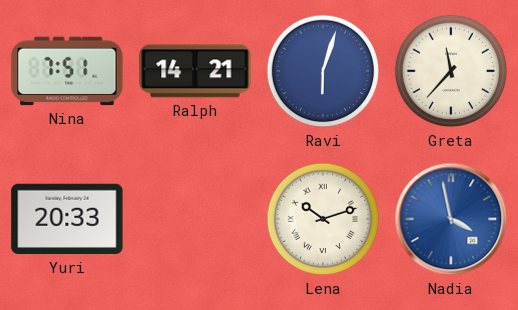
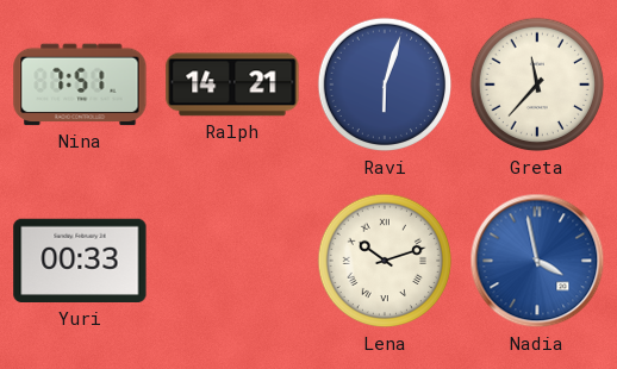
Yuri: 20:33 -> 00:33 (80, 261)
